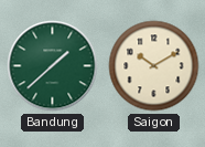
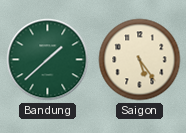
Saigon: 10:10 -> 5:24 (140, 60)
